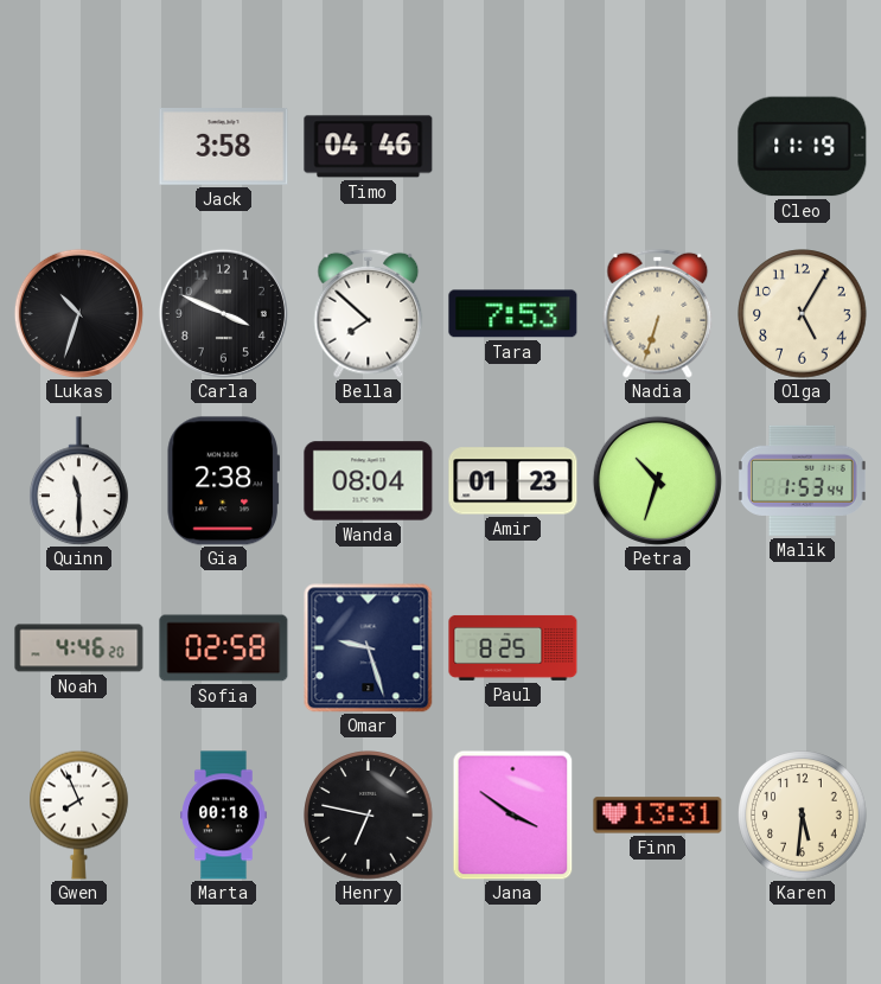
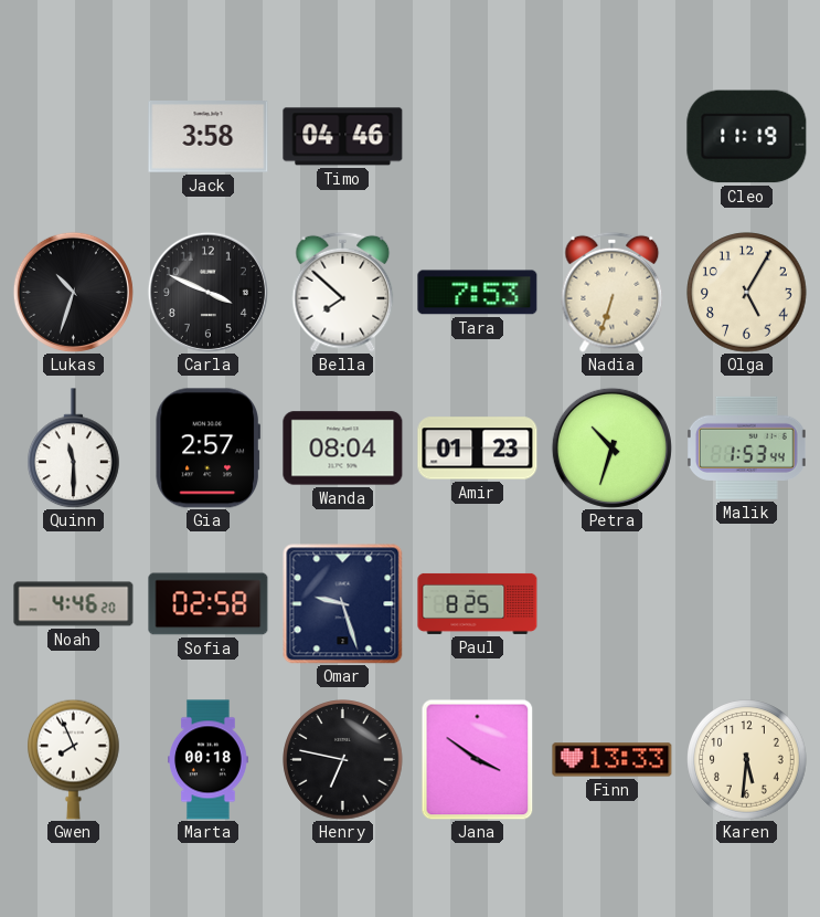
Gia: 2:38 -> 2:57 (207, 449)
Finn: 13:31 -> 13:33 (613, 760)
